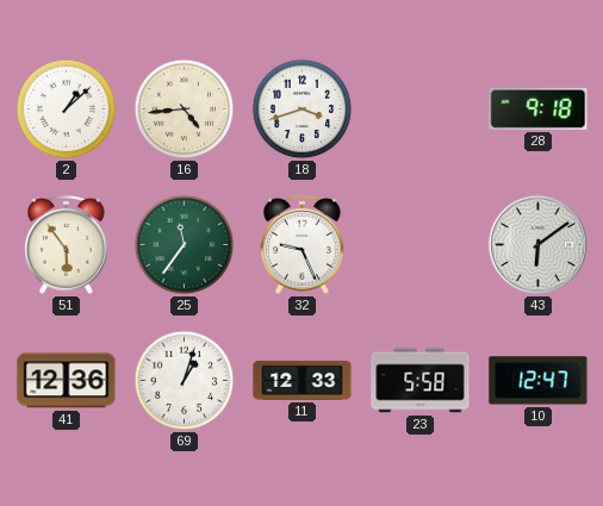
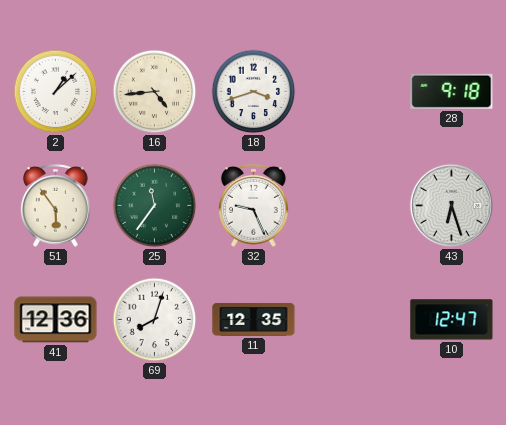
43: 6:09 -> 6:27 (452, 206)
69: 1:03 -> 8:03 (155, 320)
11: 12:33 -> 12:35 (254, 319)
23: 5:58 -> none (421, 381)
